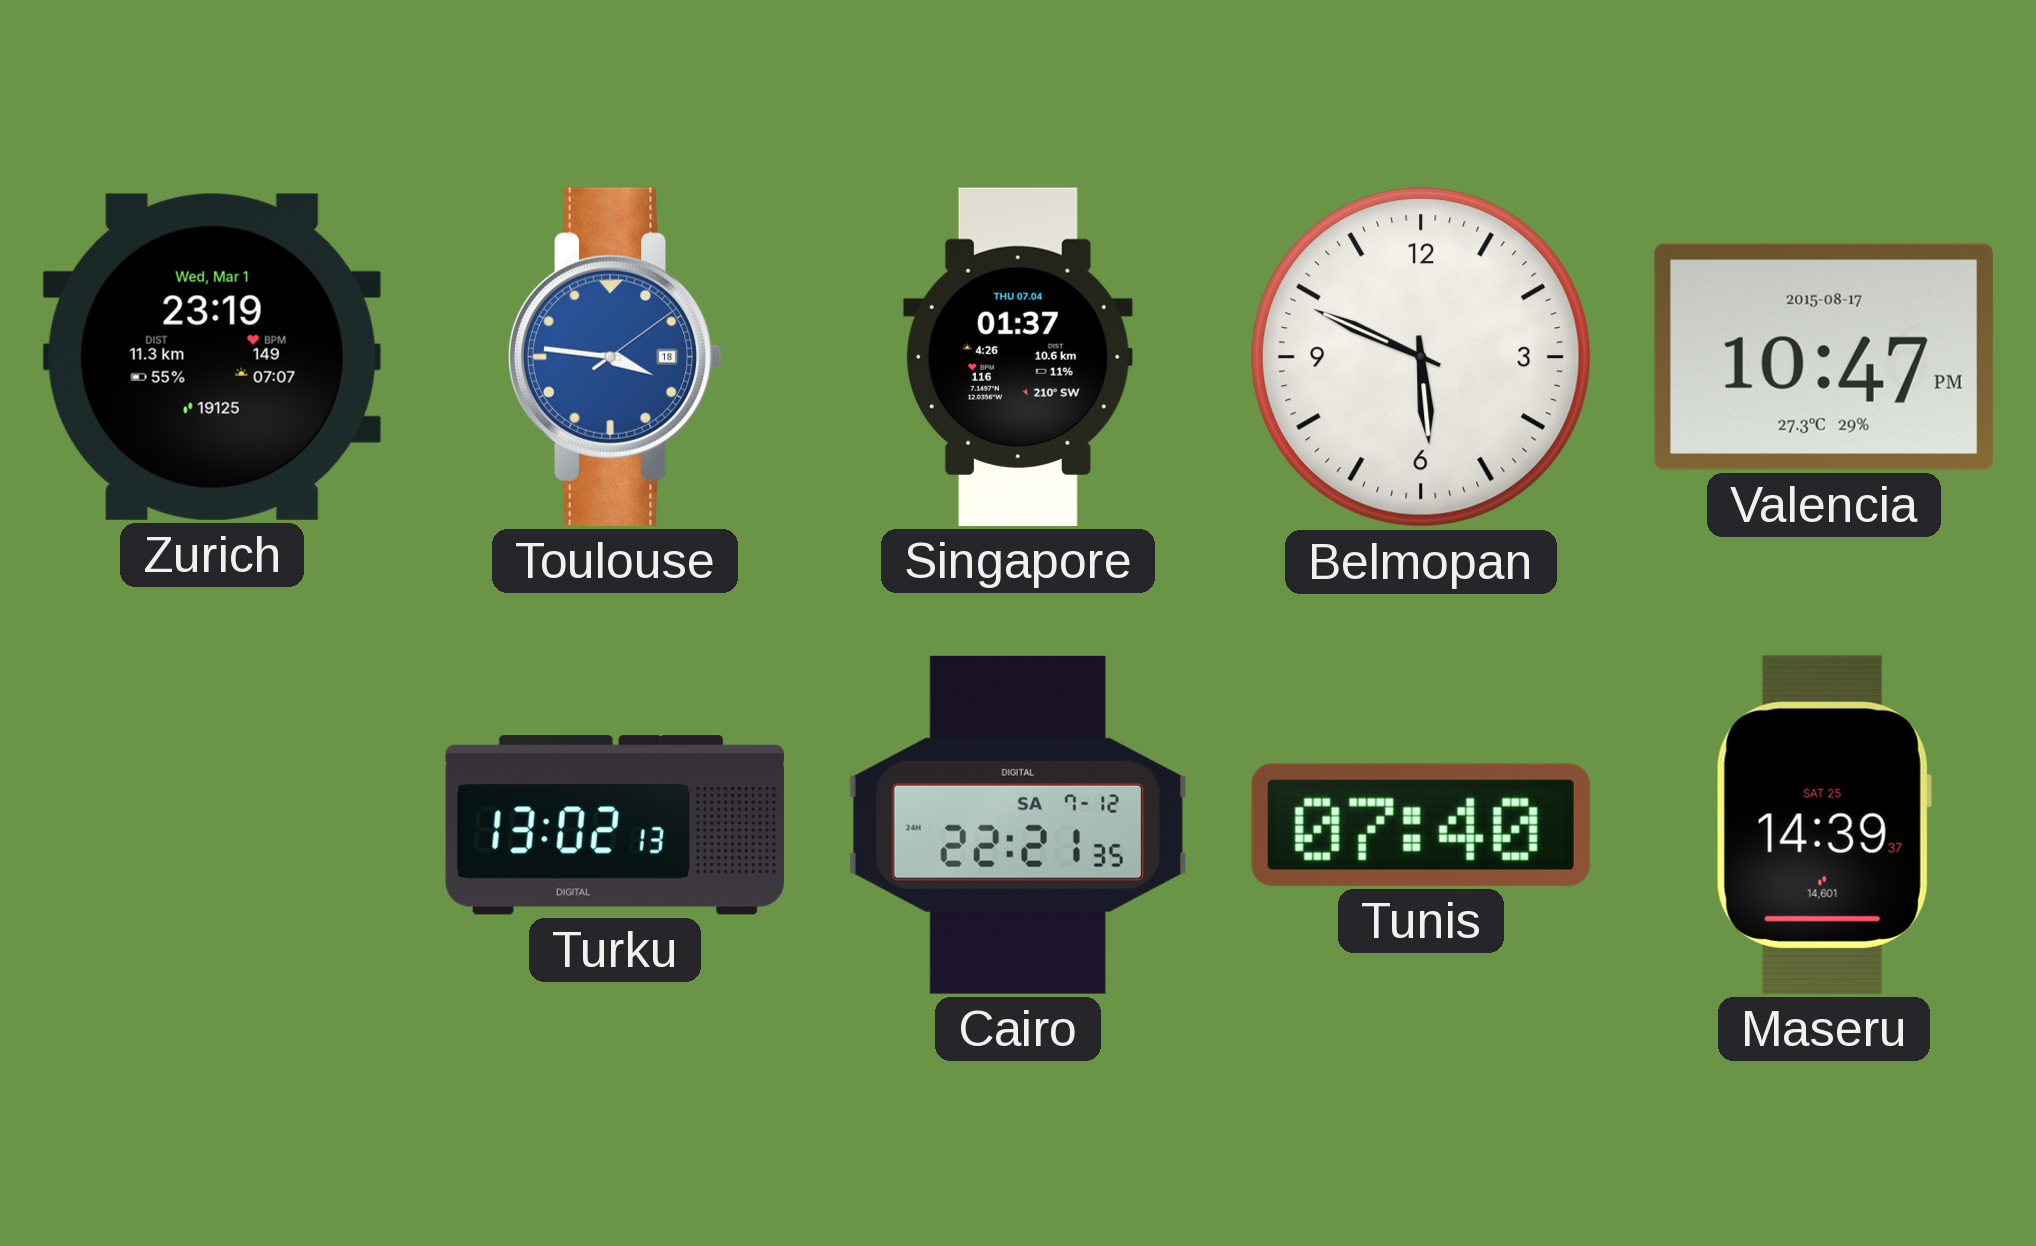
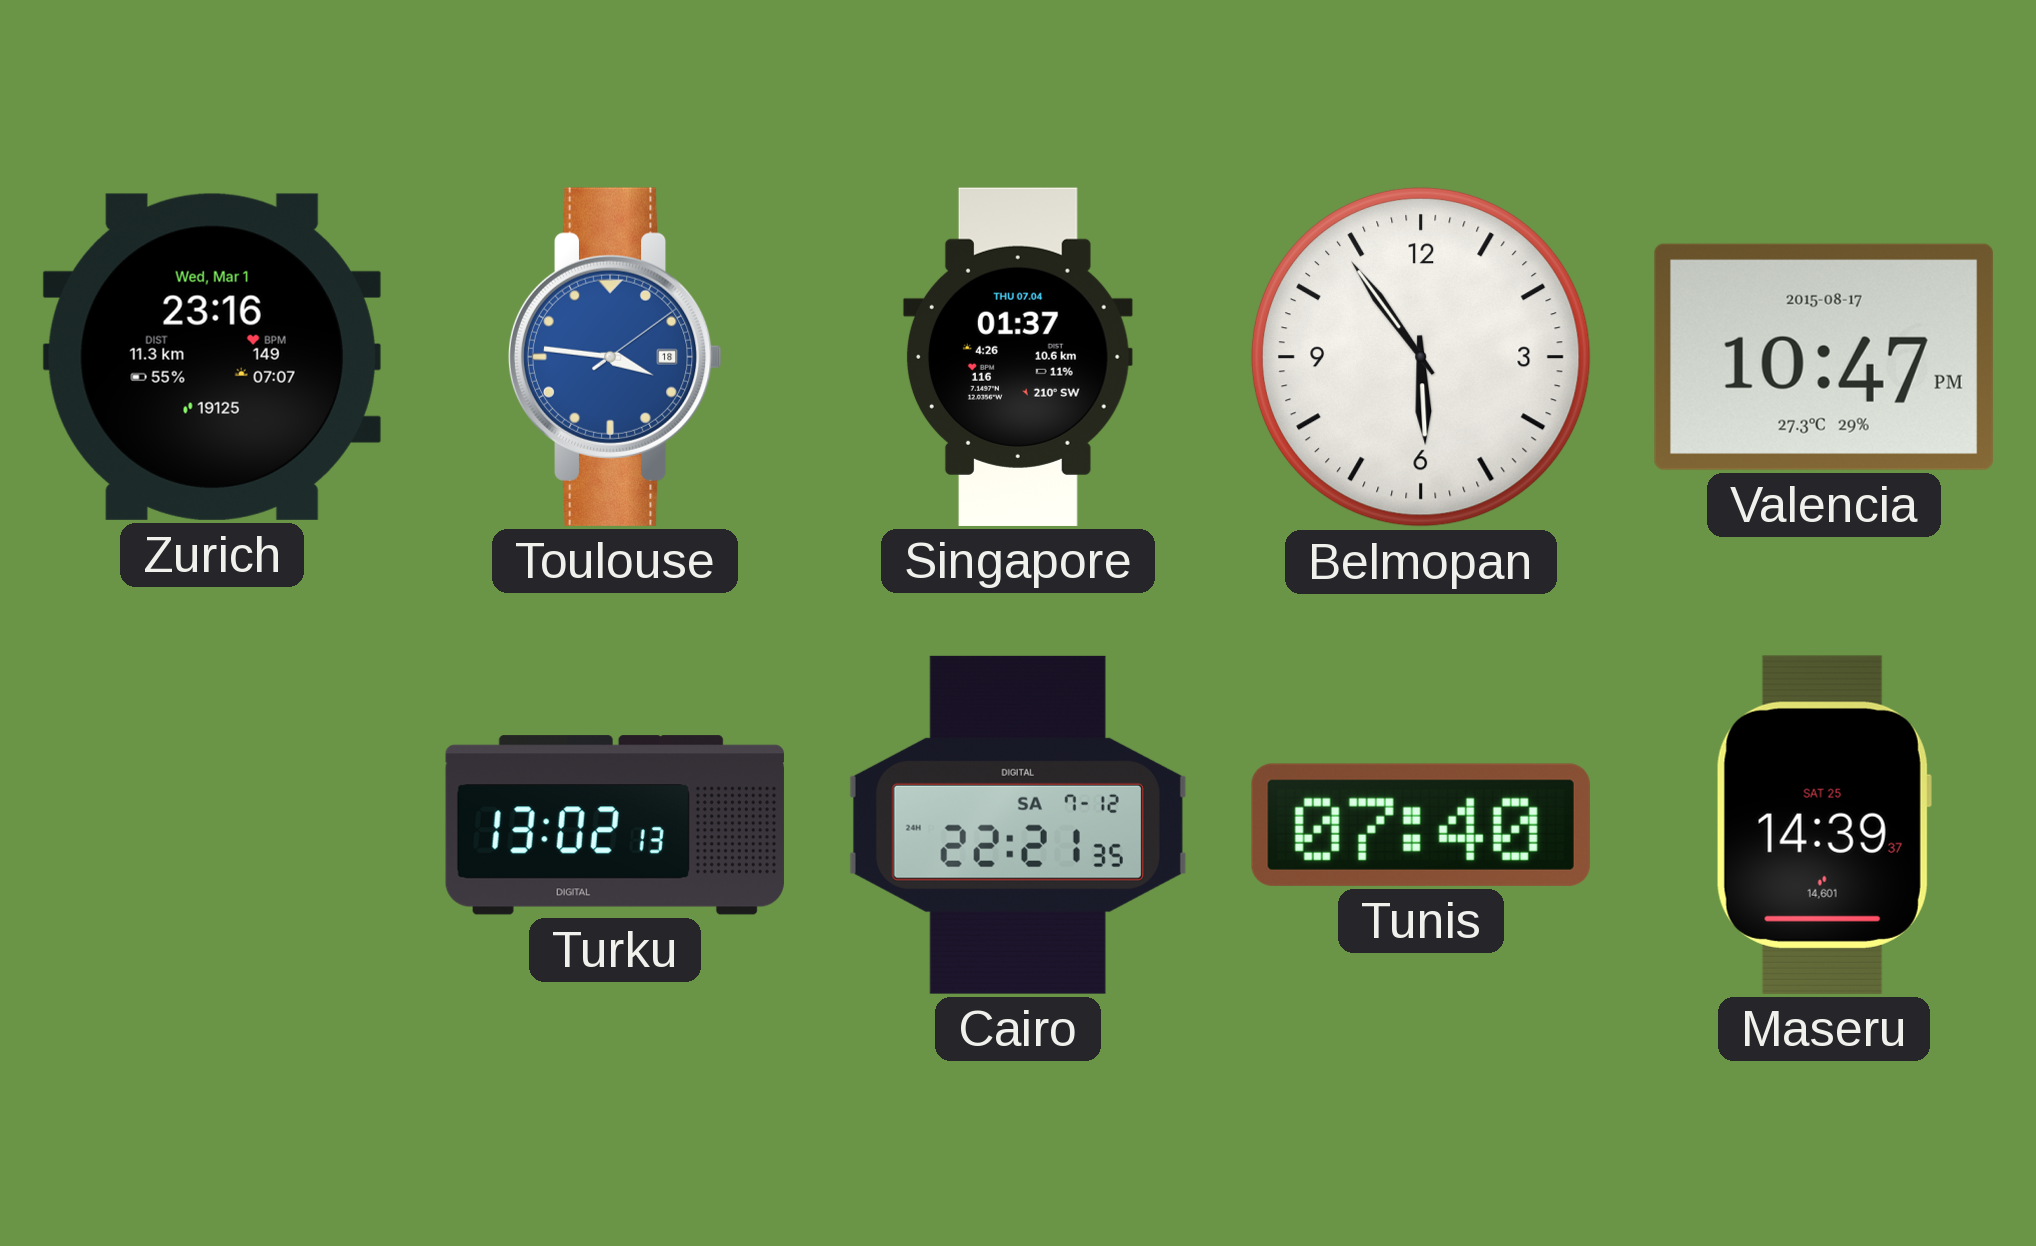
Zurich: 23:19 -> 23:16 (212, 357)
Belmopan: 5:49 -> 5:54 (1421, 357)
